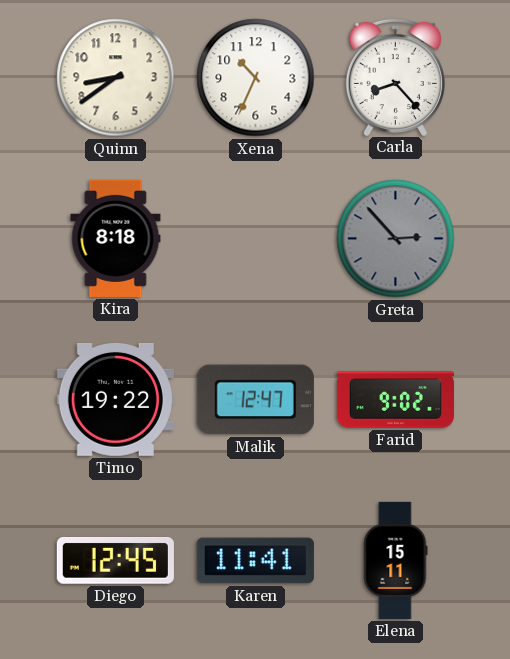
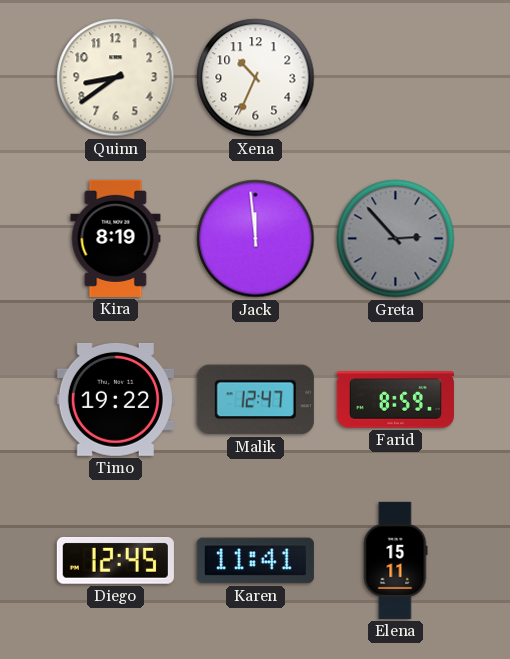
Carla: 8:23 -> none (395, 76)
Kira: 8:18 -> 8:19 (116, 238)
Jack: none -> 11:59 (256, 239)
Farid: 9:02 -> 8:59 (395, 400)
